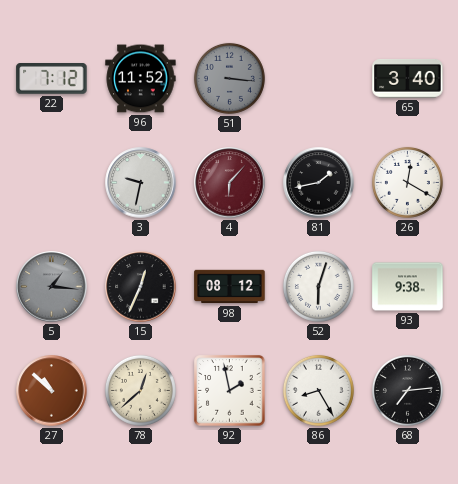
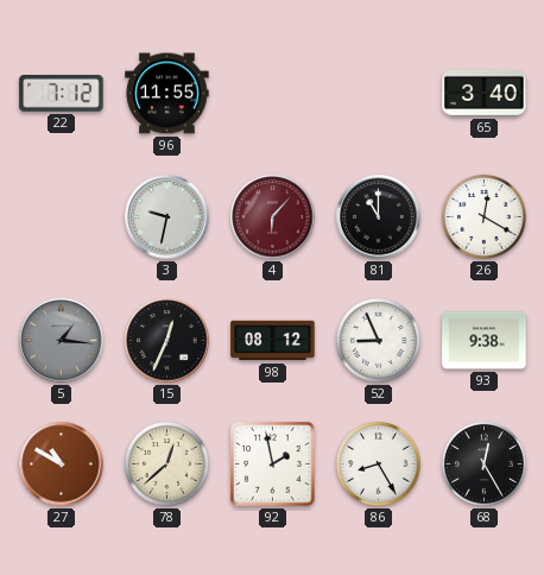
96: 11:52 -> 11:55 (167, 94)
51: 3:16 -> none (229, 78)
81: 1:43 -> 11:00 (379, 217)
52: 6:03 -> 8:56 (378, 340)
27: 10:52 -> 10:50 (62, 465)
68: 7:14 -> 12:25 (483, 463)
